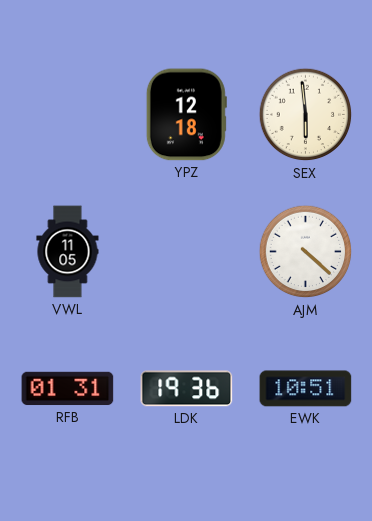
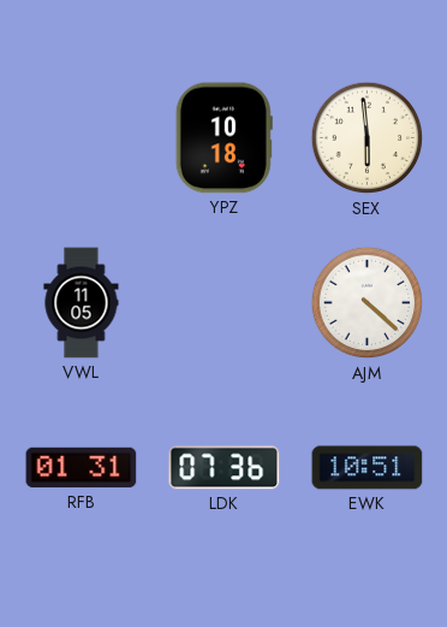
YPZ: 12:18 -> 10:18 (223, 138)
LDK: 19:36 -> 07:36 (225, 468)
